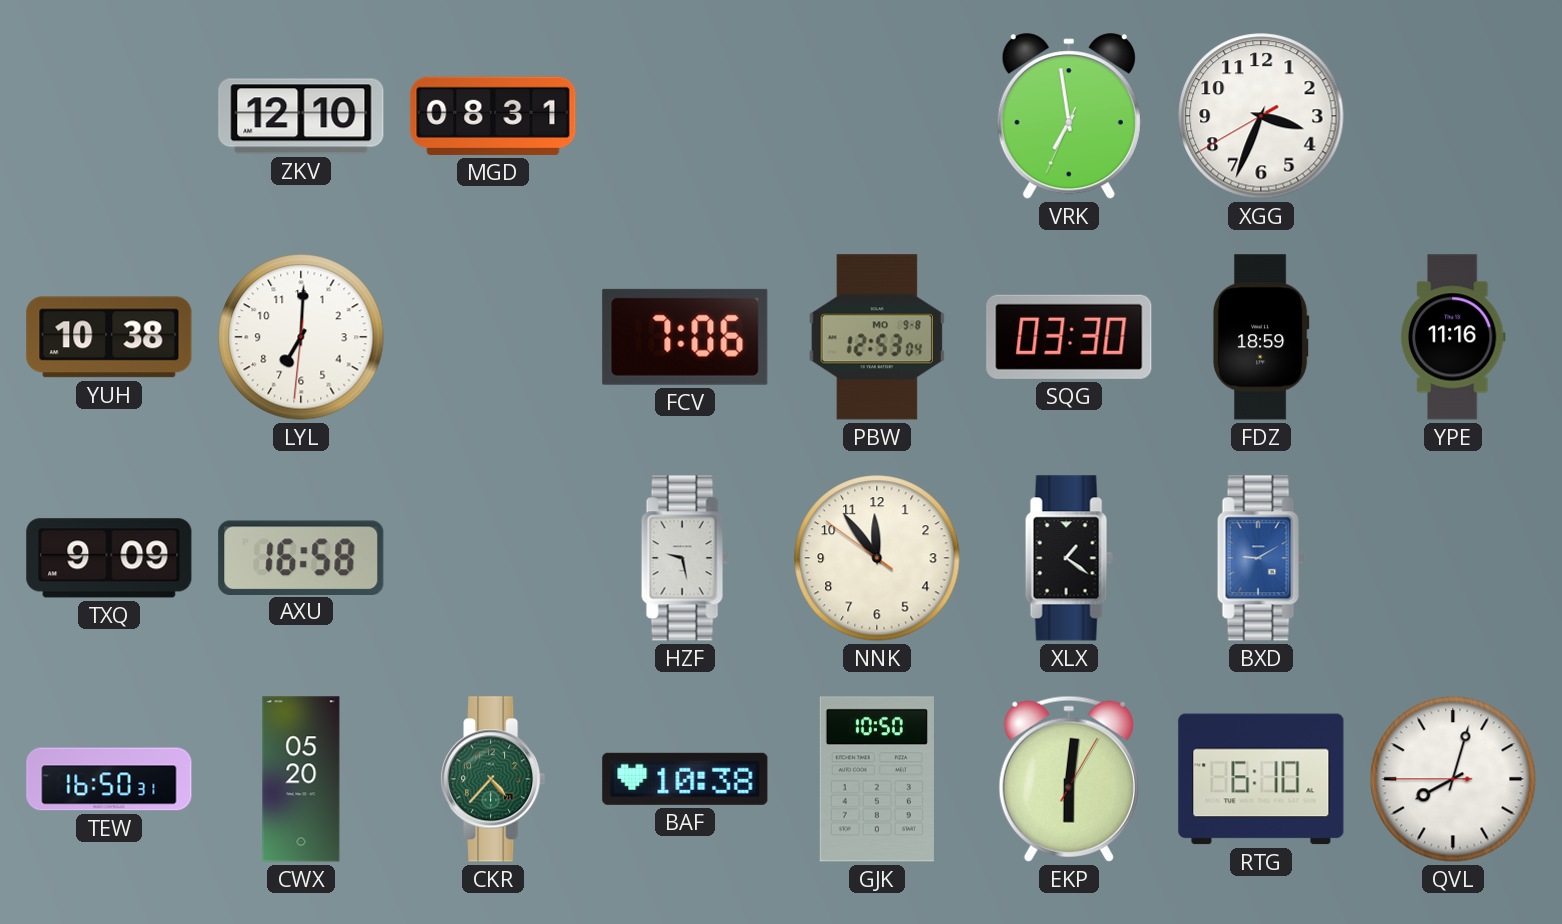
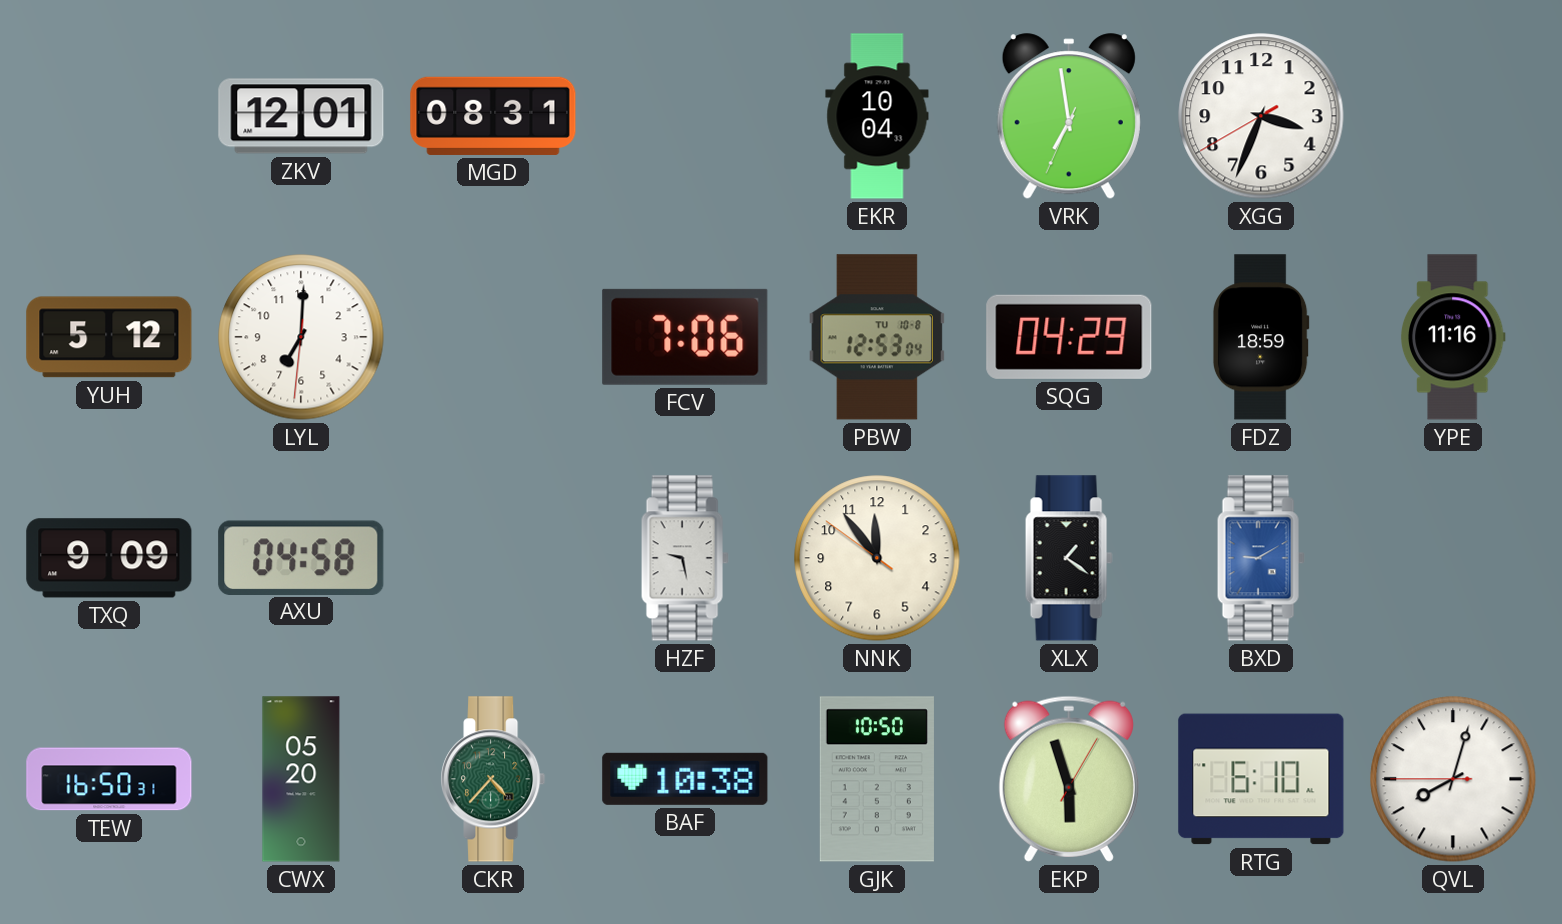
ZKV: 12:10 -> 12:01 (301, 116)
EKR: none -> 10:04 (877, 116)
YUH: 10:38 -> 5:12 (109, 337)
PBW date: MO 9-8 -> TU 10-8 (876, 337)
SQG: 03:30 -> 04:29 (1069, 337)
AXU: 16:58 -> 04:58 (301, 557)
EKP: 6:01 -> 5:57 (1069, 779)
